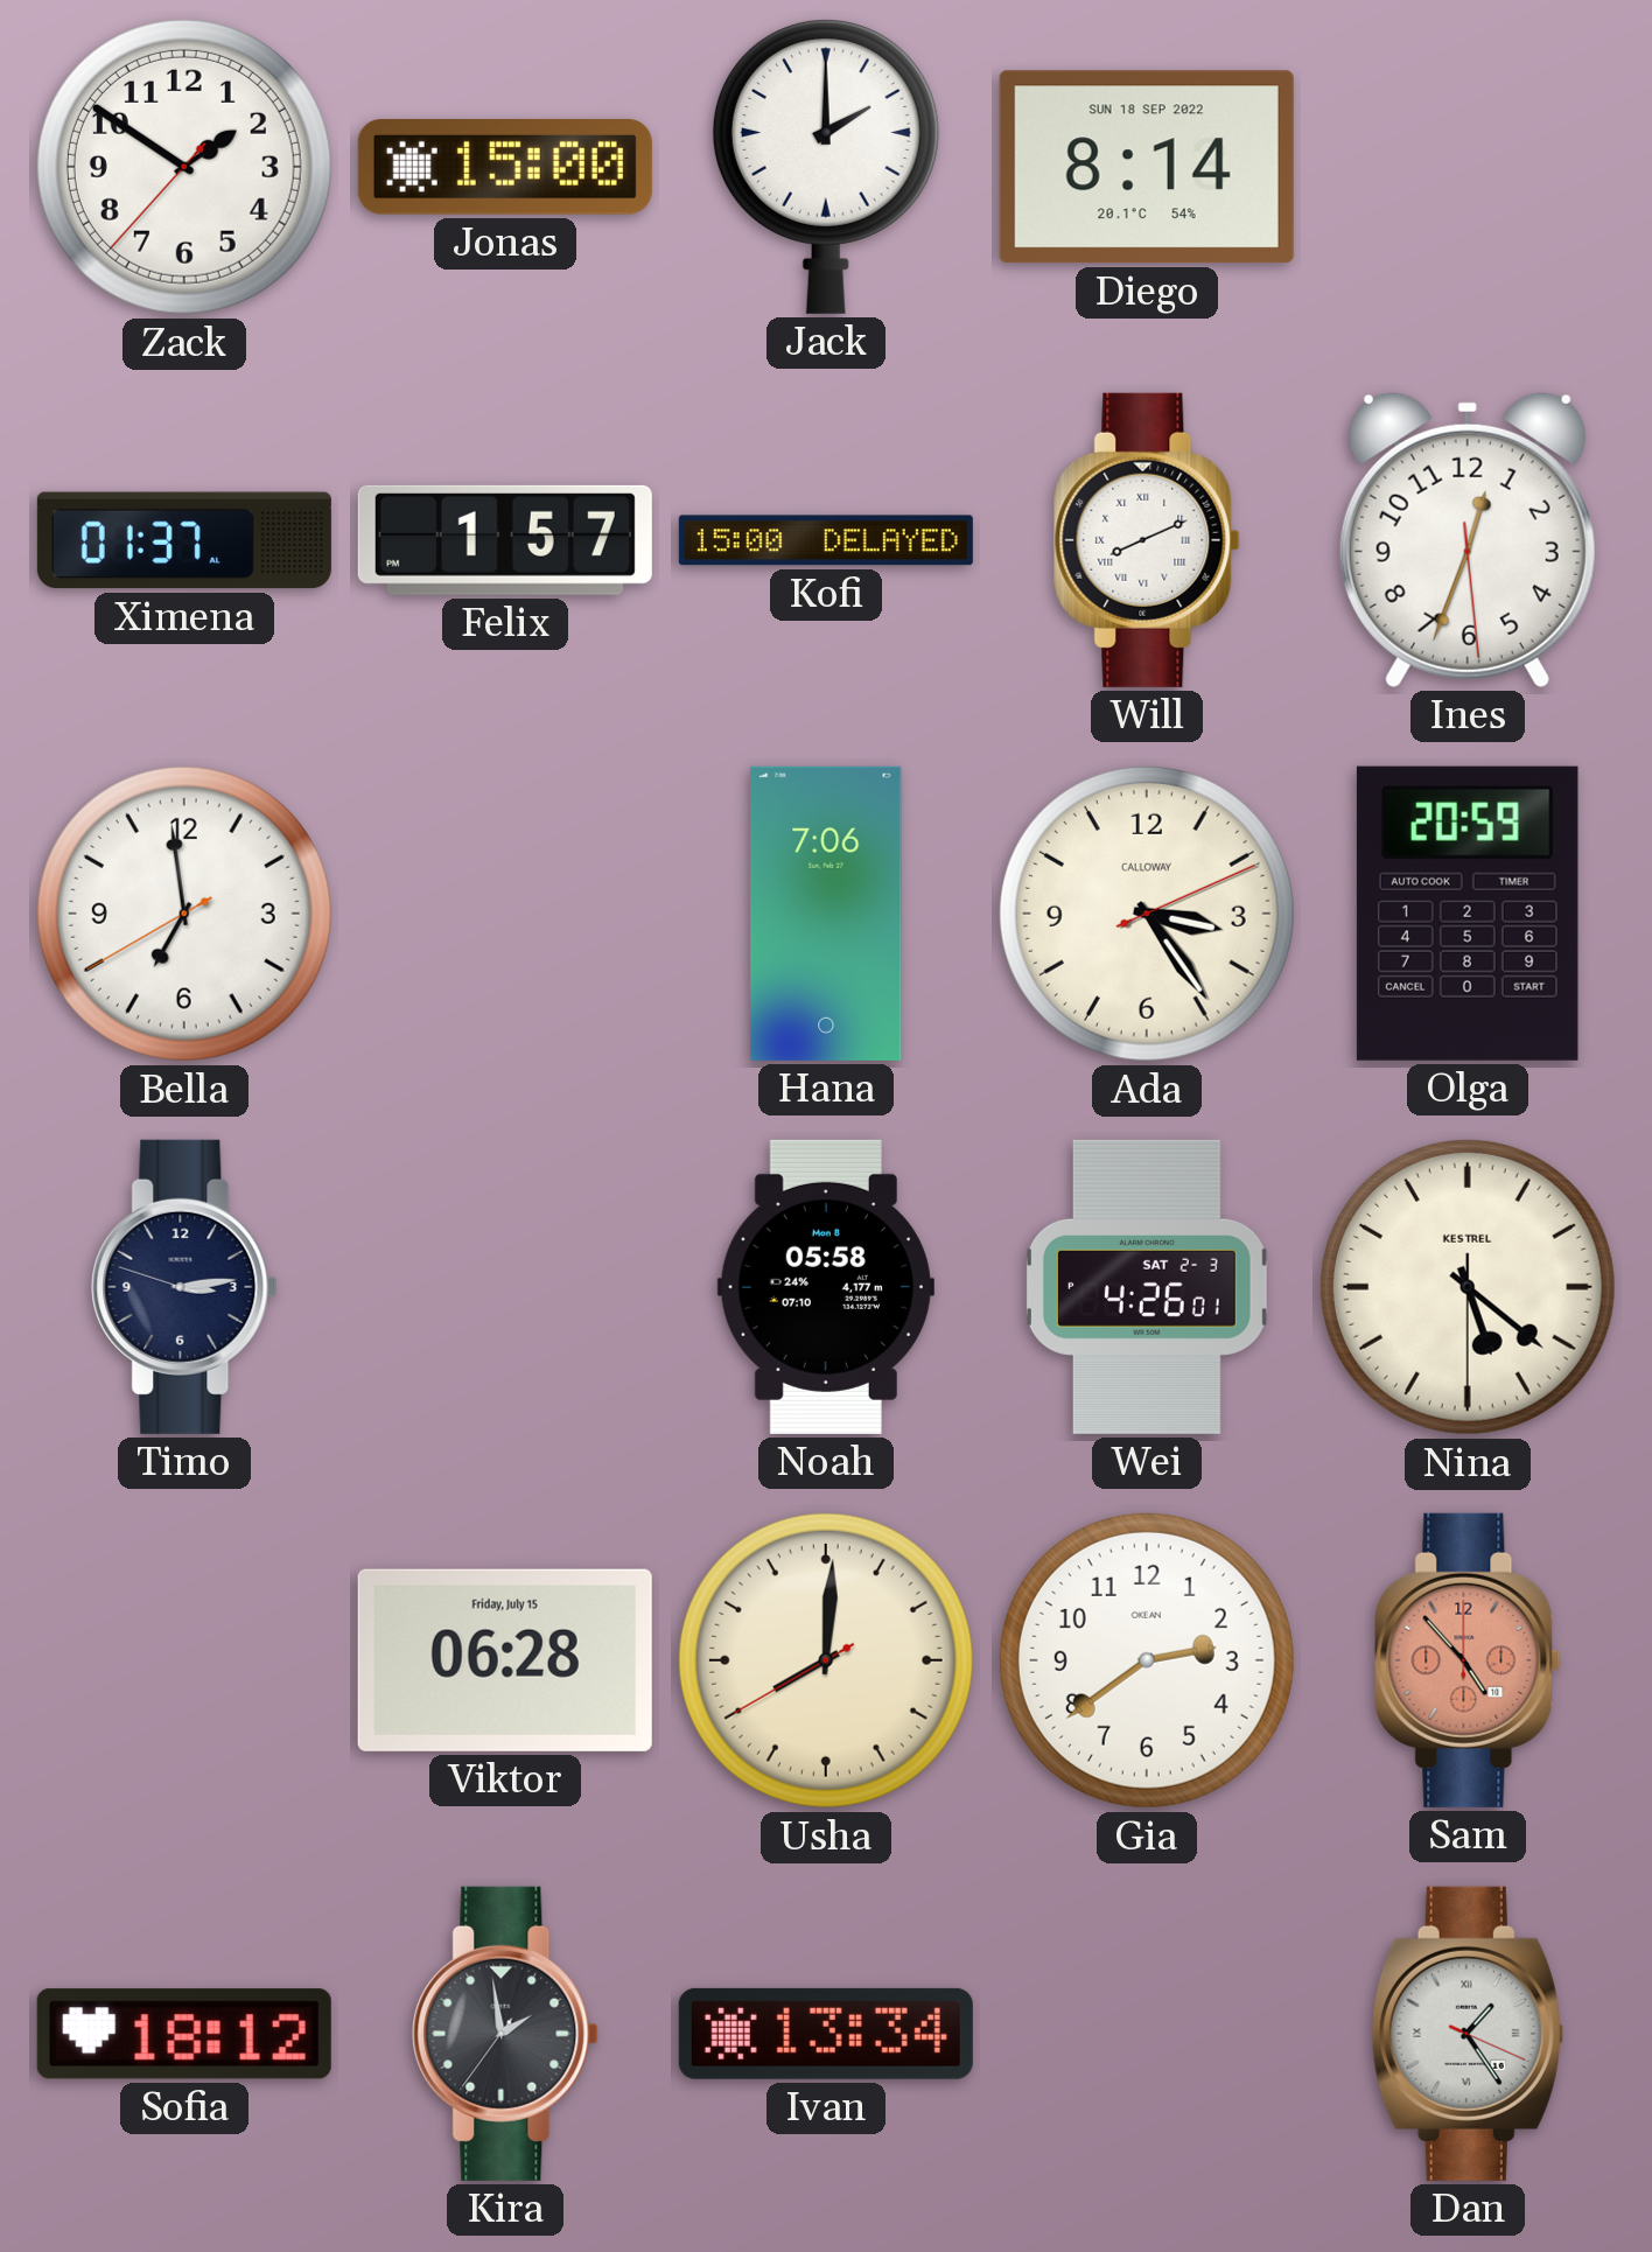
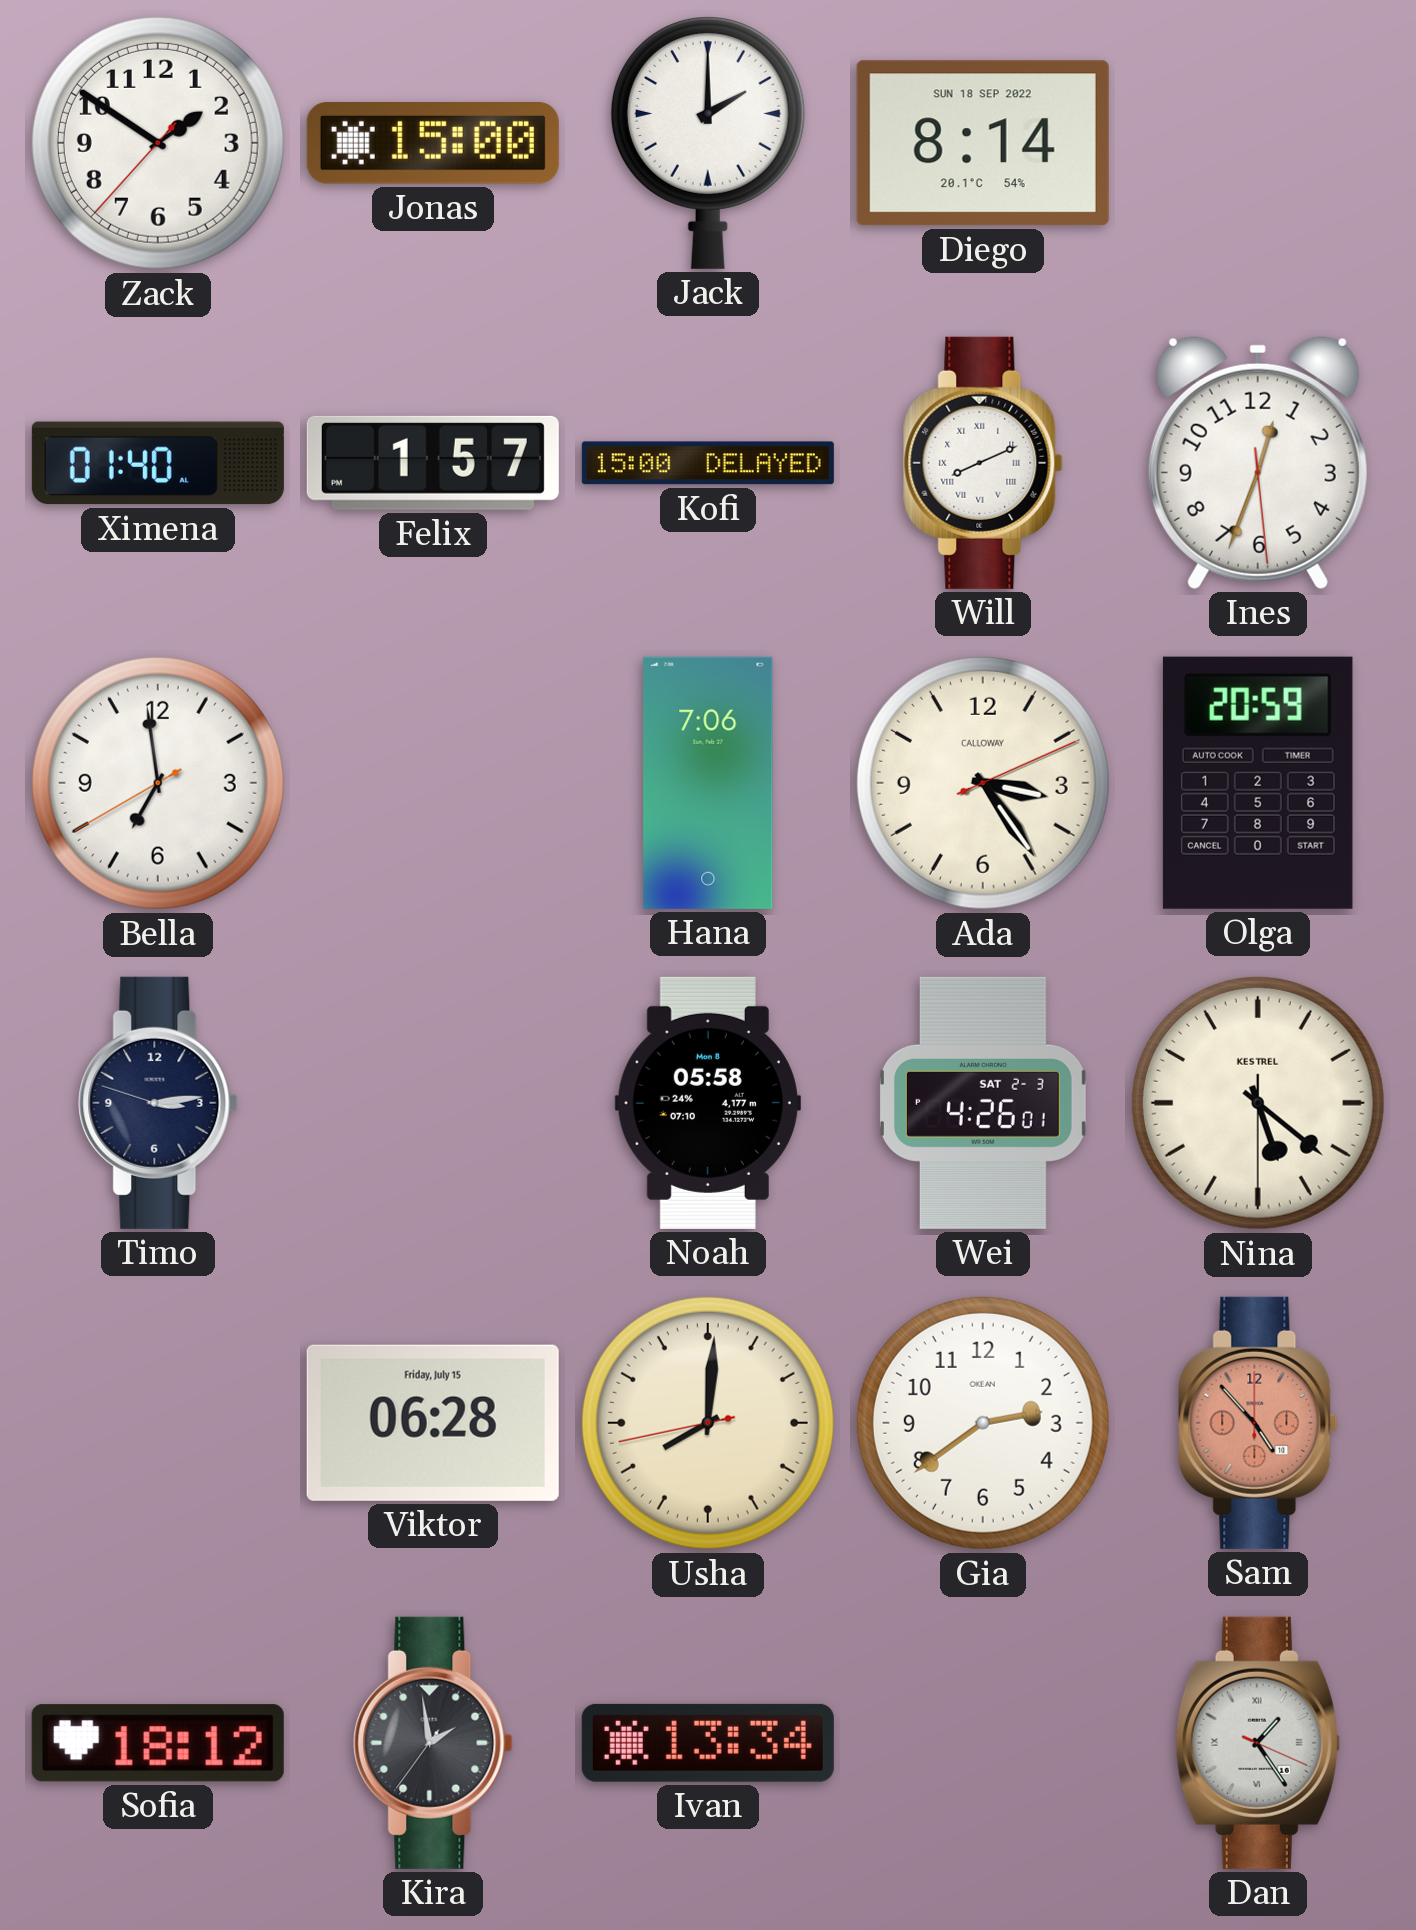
Ximena: 01:37 -> 01:40 (158, 463)
Usha: 8:00:40 -> 8:00:43 (708, 1423)
